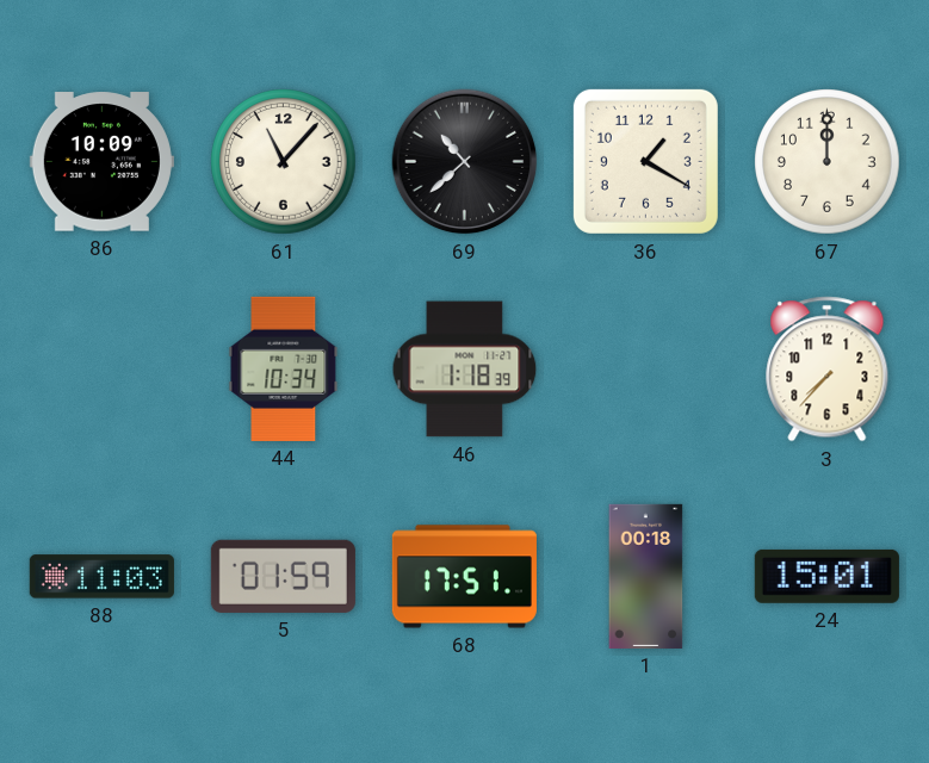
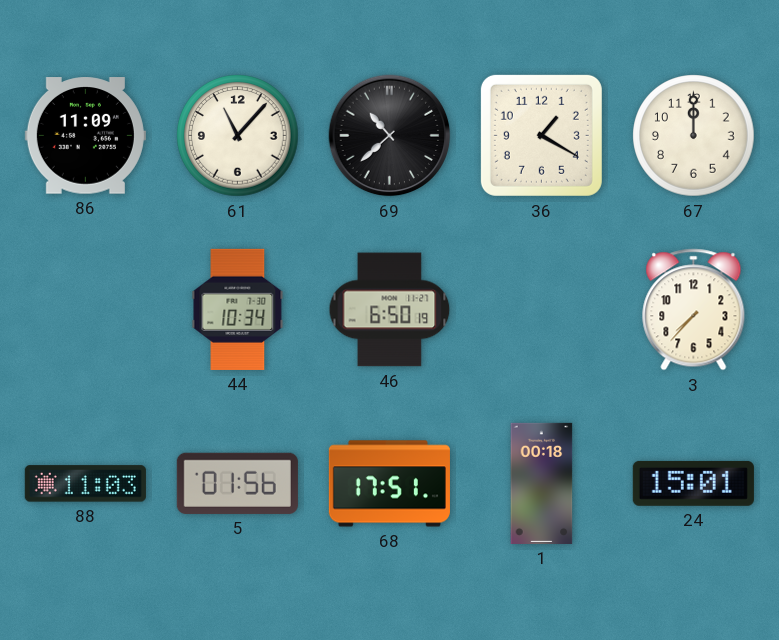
86: 10:09 -> 11:09 (85, 136)
46: 1:18 -> 6:50 (390, 310)
5: 01:59 -> 01:56 (237, 483)
